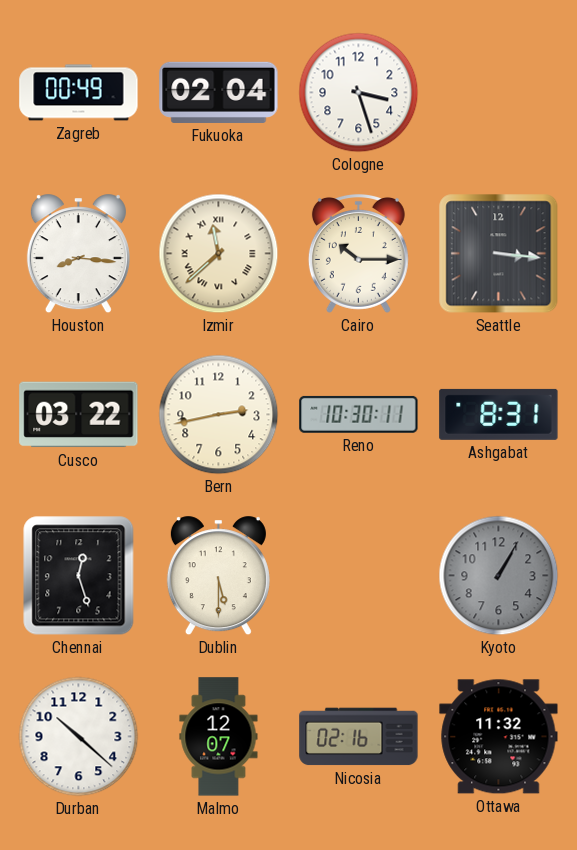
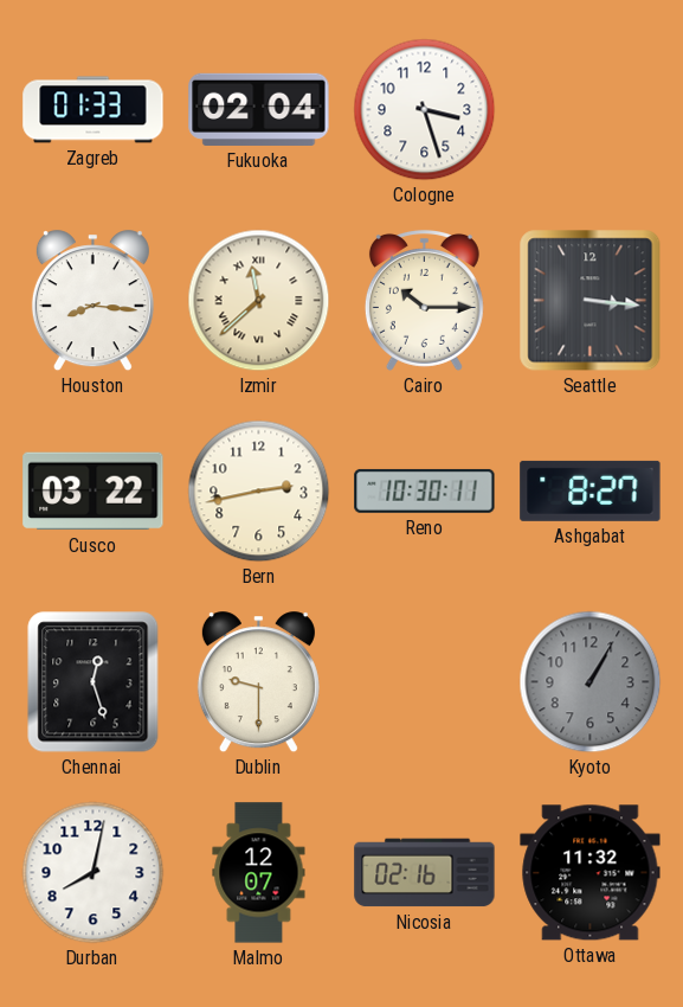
Zagreb: 00:49 -> 01:33 (94, 110)
Ashgabat: 8:31 -> 8:27 (591, 490)
Dublin: 5:30 -> 9:30 (258, 682)
Durban: 10:22 -> 8:02 (94, 873)
